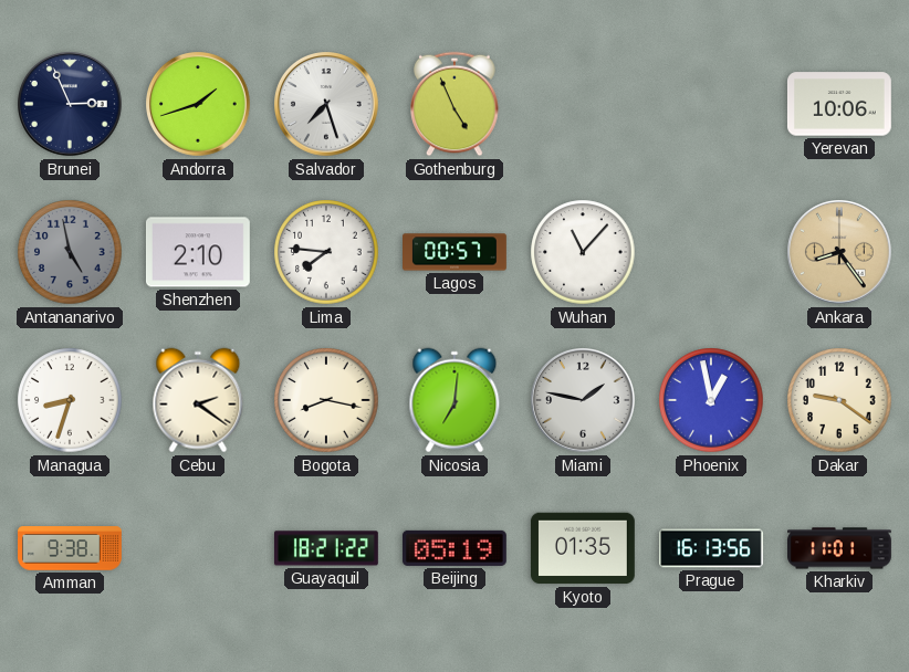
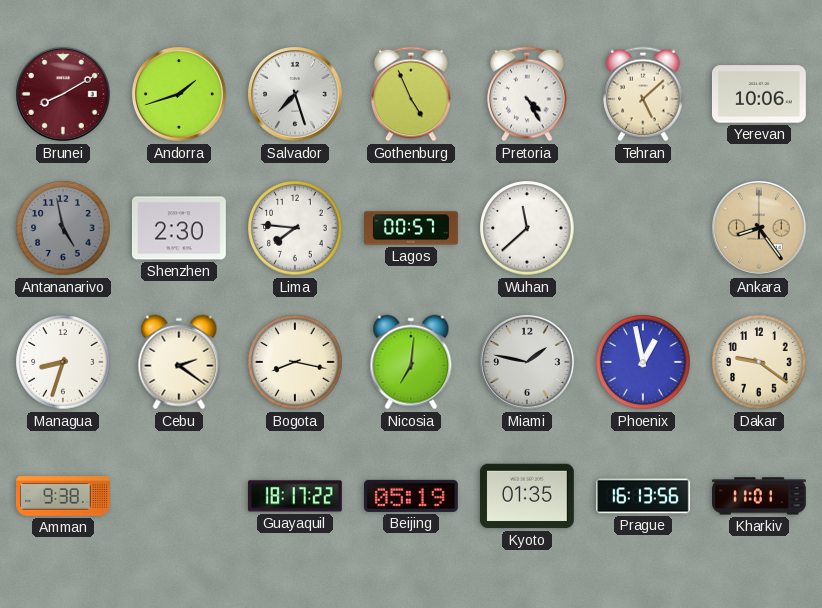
Brunei: 2:56 -> 8:10 (64, 95)
Brunei dial: navy -> burgundy (64, 95)
Pretoria: none -> 4:25 (527, 94)
Tehran: none -> 5:08 (643, 94)
Shenzhen: 2:10 -> 2:30 (179, 228)
Wuhan: 11:07 -> 11:38 (527, 228)
Guayaquil: 18:21 -> 18:17 (295, 496)
